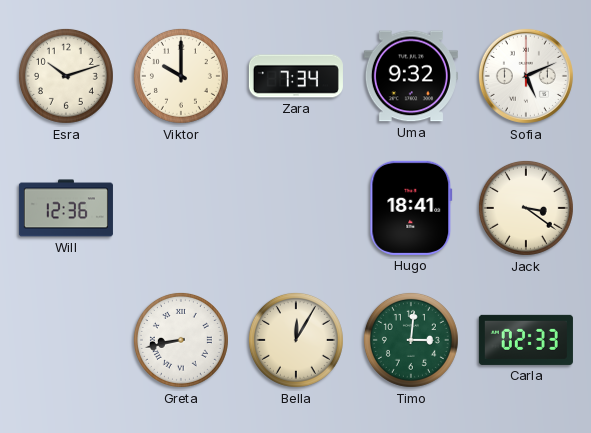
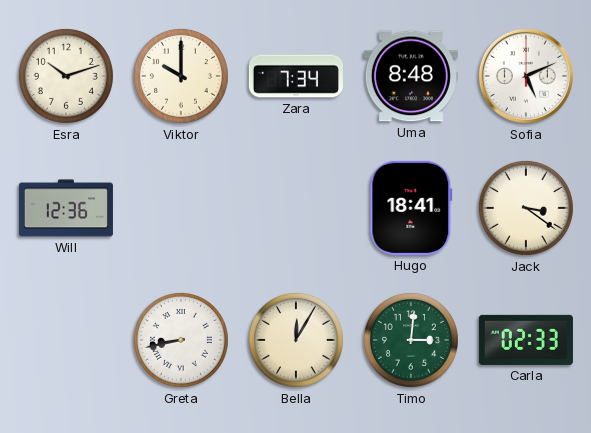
Uma: 9:32 -> 8:48 (411, 76)
